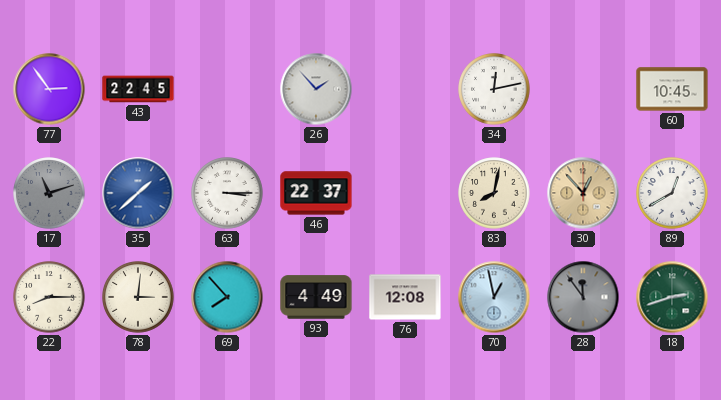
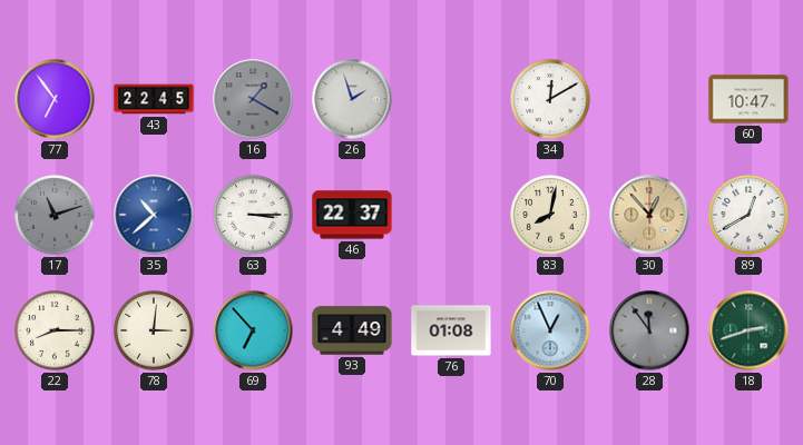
77: 2:54 -> 6:54 (55, 99)
16: none -> 1:20 (253, 99)
26: 1:53 -> 1:57 (352, 99)
34: 12:13 -> 12:10 (550, 99)
60: 10:45 -> 10:47 (748, 99)
35: 1:38 -> 10:38 (154, 215)
69: 7:53 -> 6:53 (253, 330)
76: 12:08 -> 01:08 (451, 330)
70: 12:58 -> 12:56 (550, 330)
